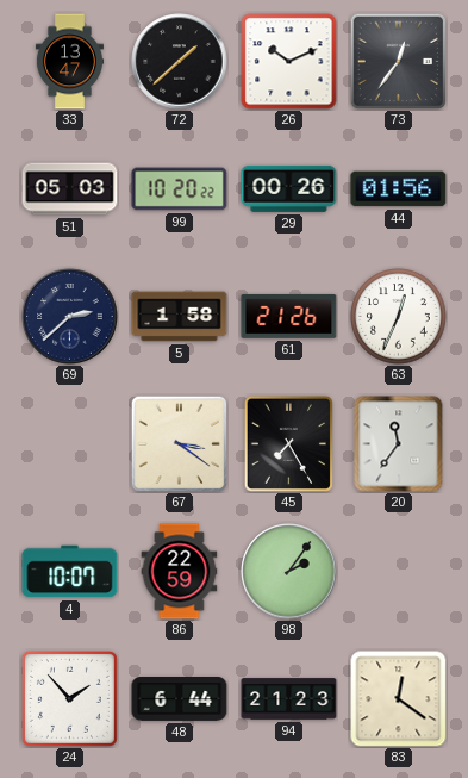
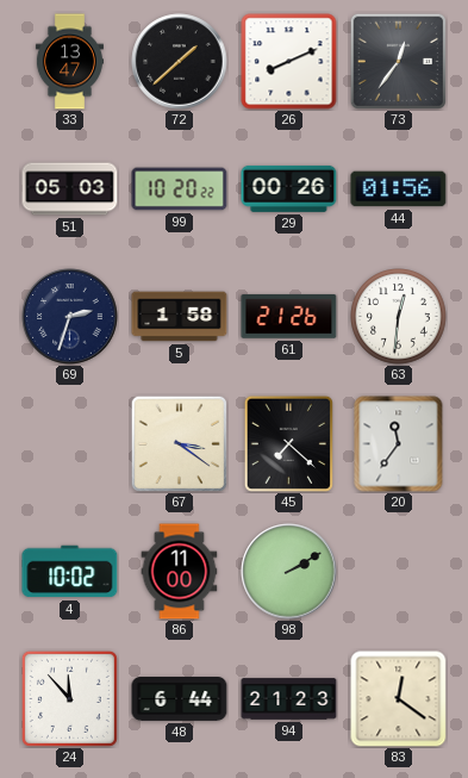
26: 10:11 -> 8:11 (289, 62)
69: 2:38 -> 2:33 (70, 317)
63: 12:34 -> 12:31 (399, 317)
45: 7:25 -> 7:22 (288, 443)
4: 10:07 -> 10:02 (70, 572)
86: 22:59 -> 11:00 (180, 572)
98: 2:06 -> 2:10 (289, 572)
24: 1:53 -> 11:53 (69, 698)
